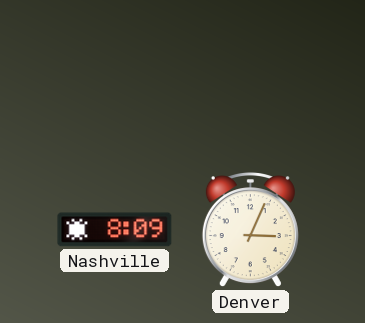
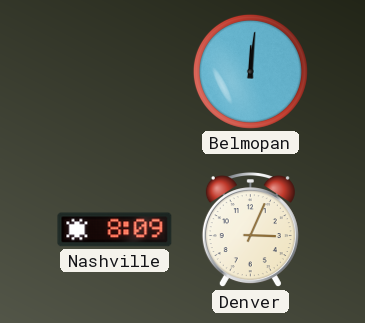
Belmopan: none -> 12:01 (250, 71)
